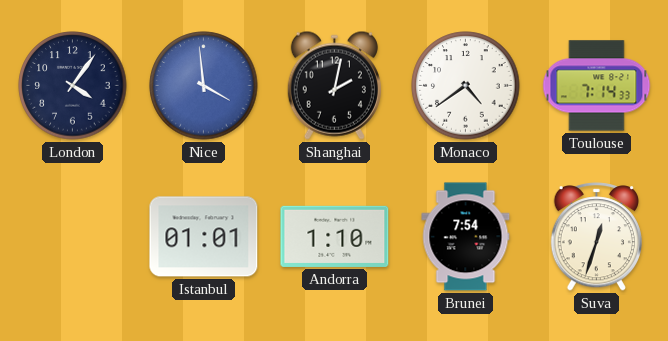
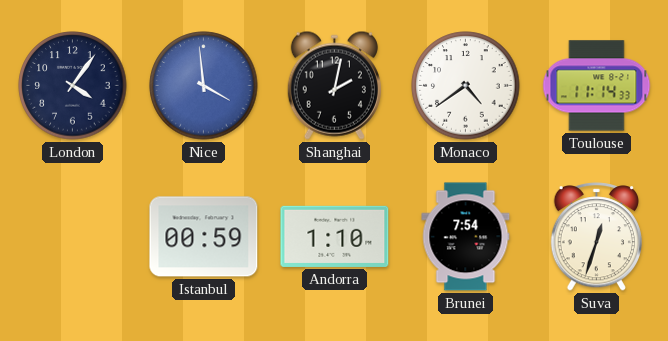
Toulouse: 7:14 -> 11:14 (597, 86)
Istanbul: 01:01 -> 00:59 (204, 237)
